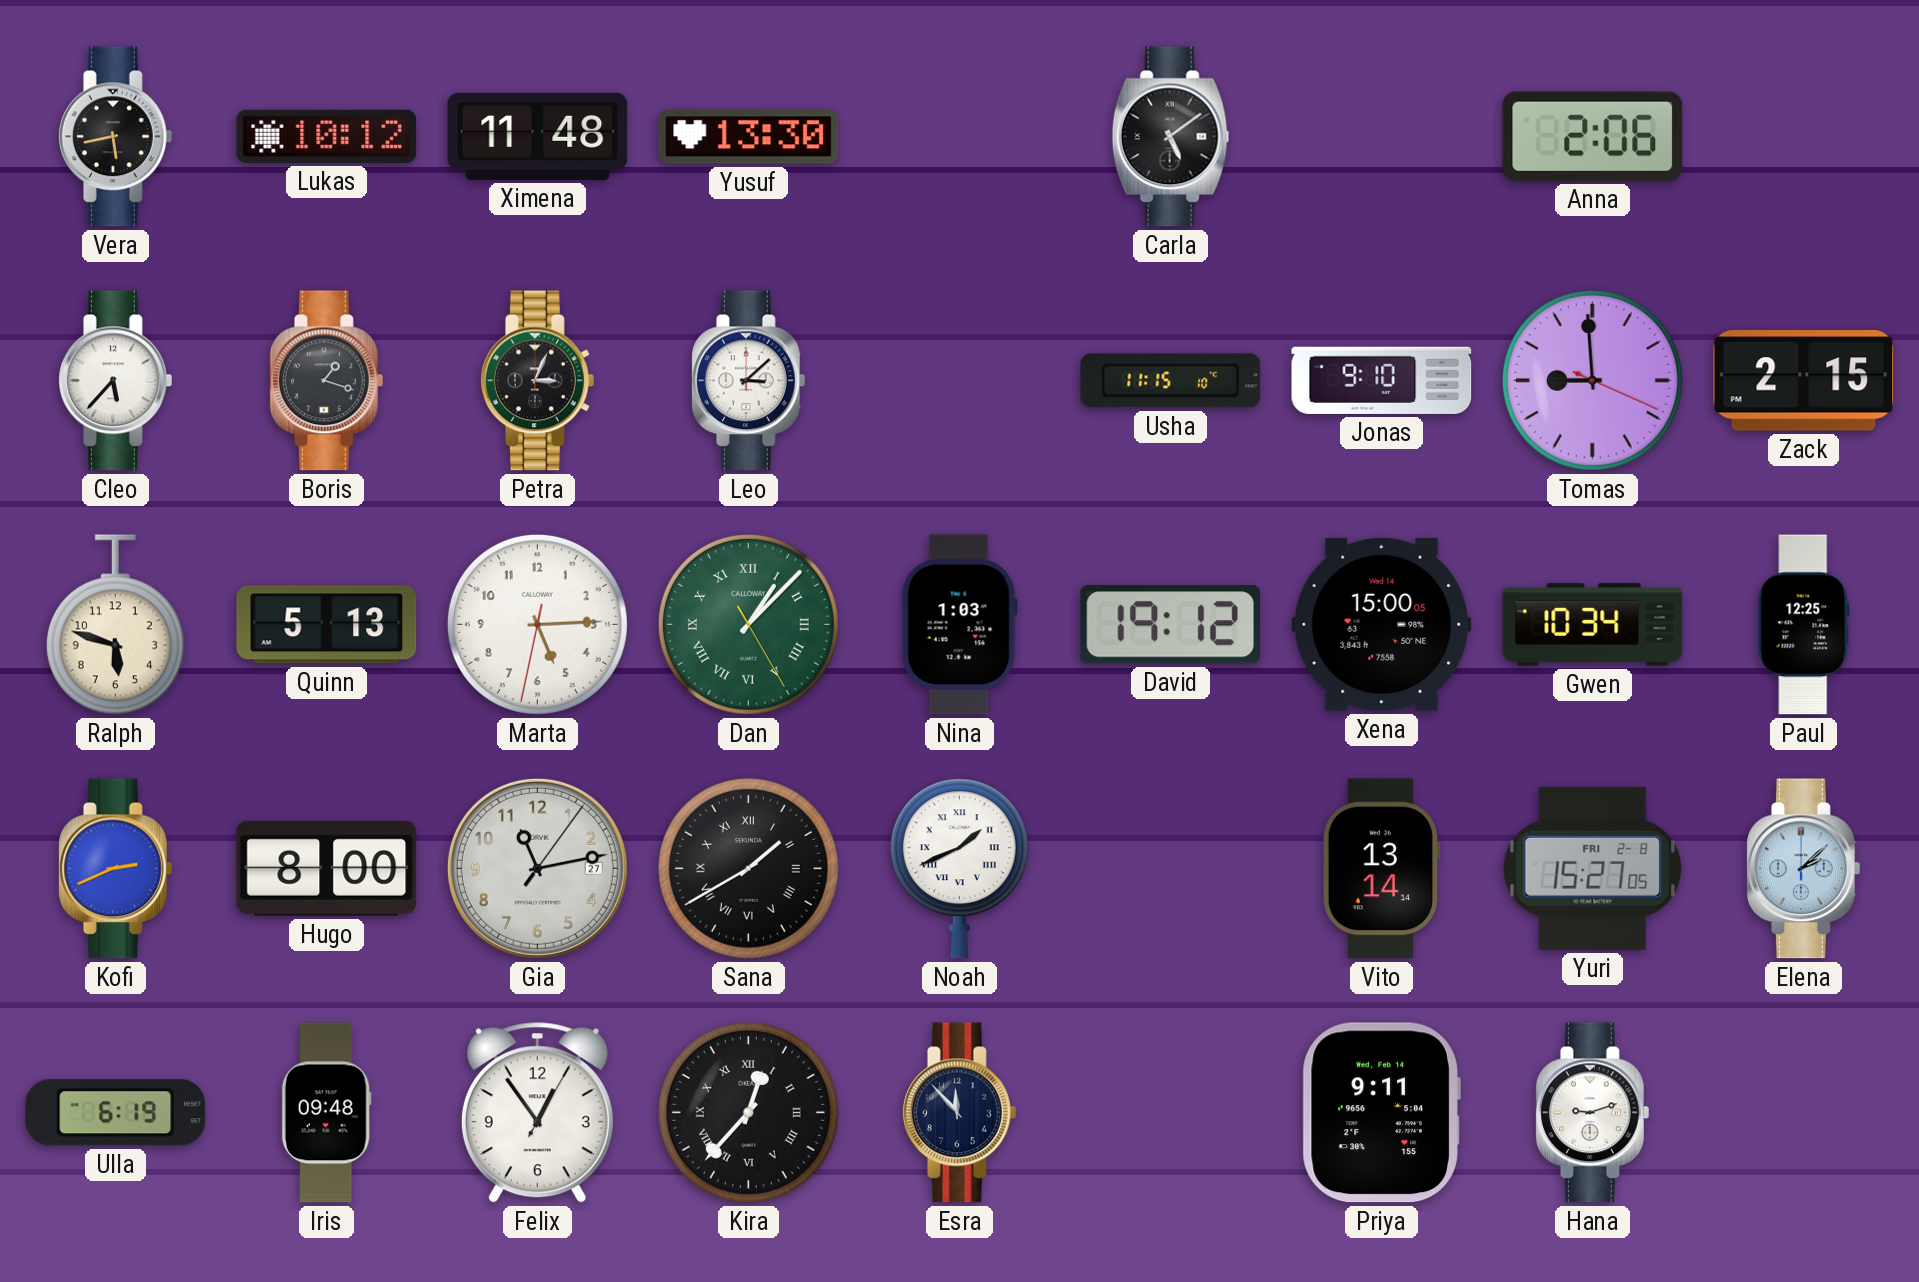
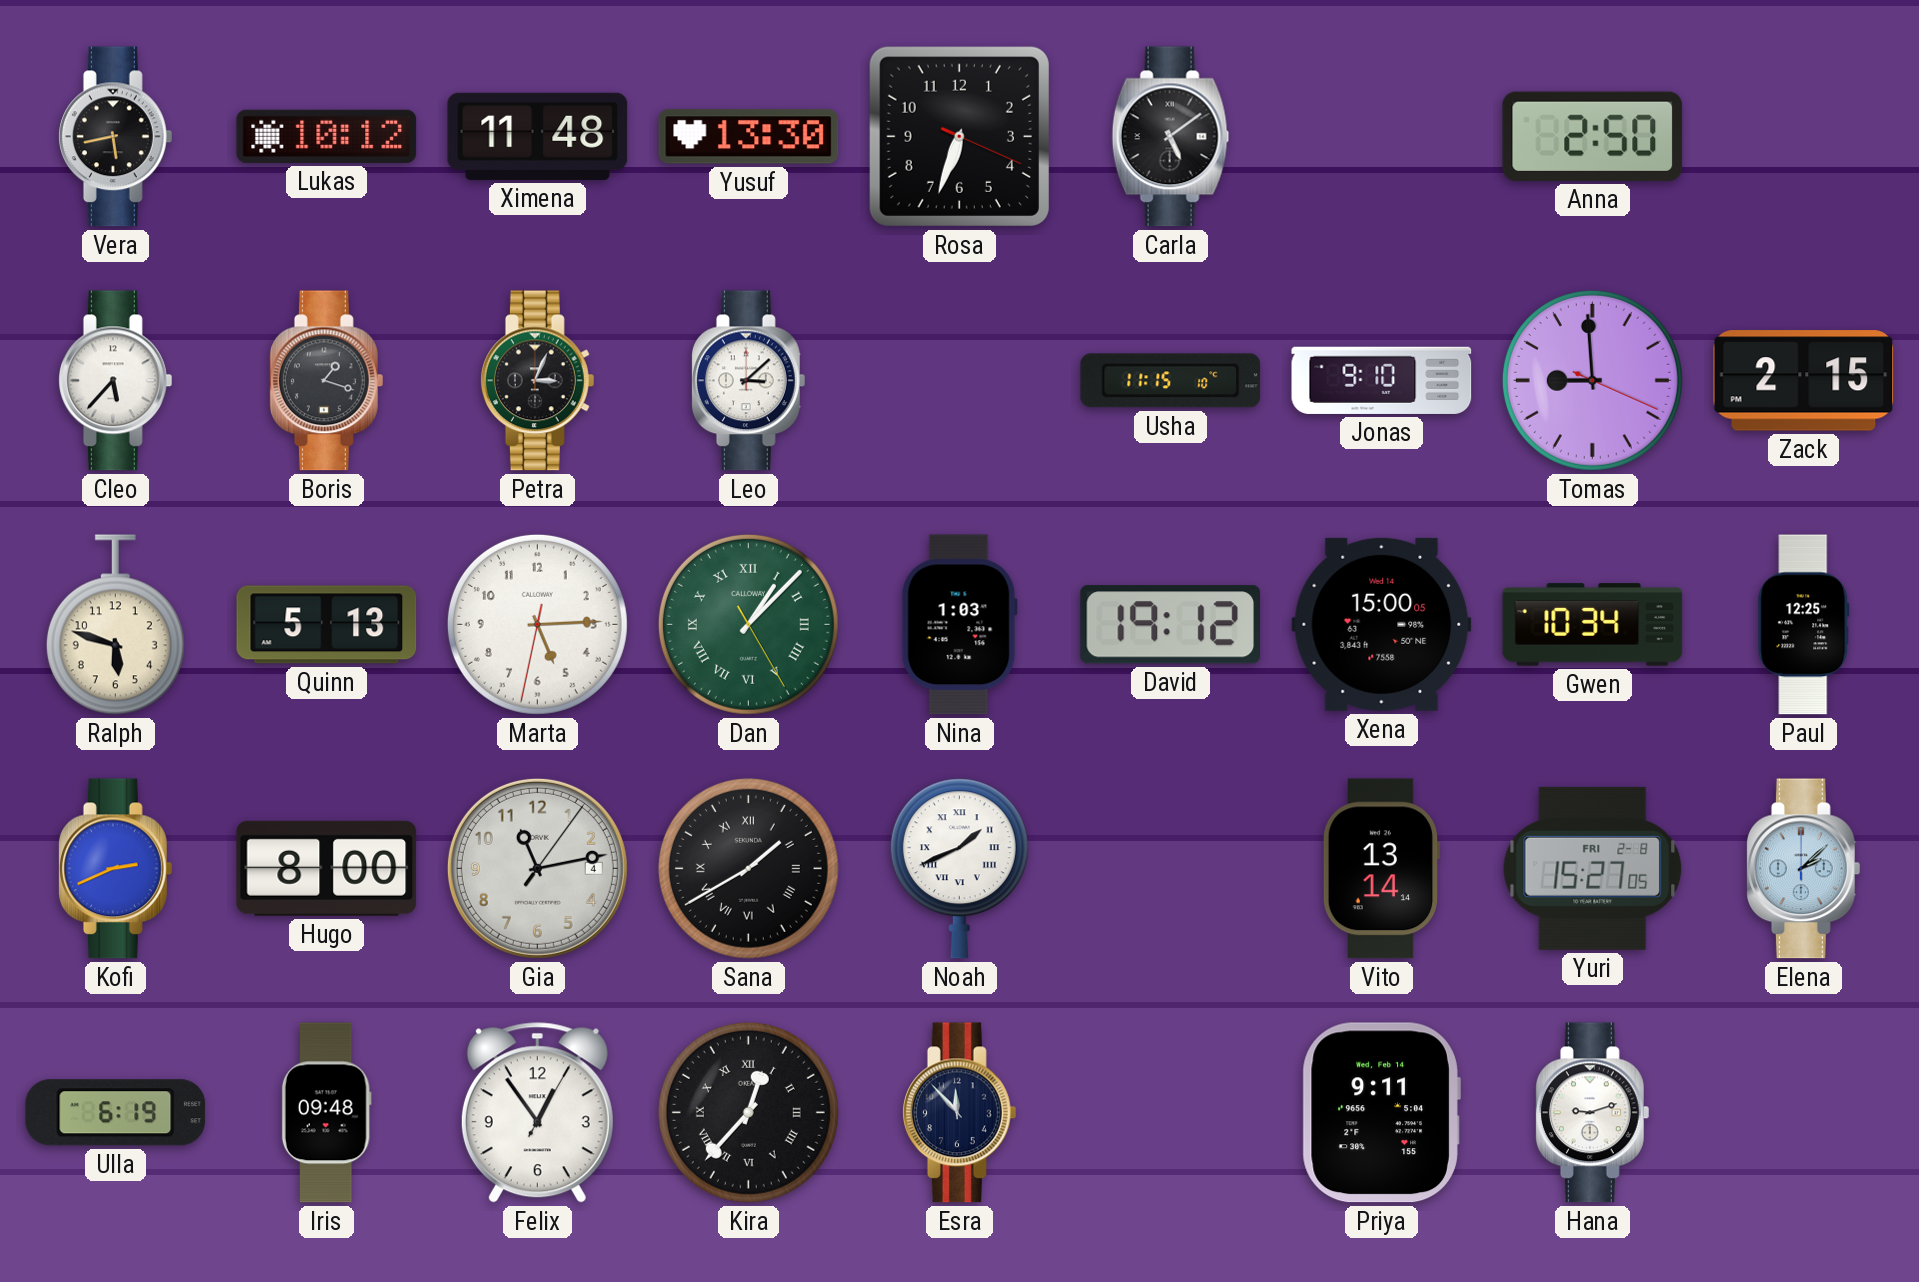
Rosa: none -> 6:33 (959, 136)
Anna: 2:06 -> 2:50 (1593, 136)
Gia date: 27 -> 4 (537, 868)
